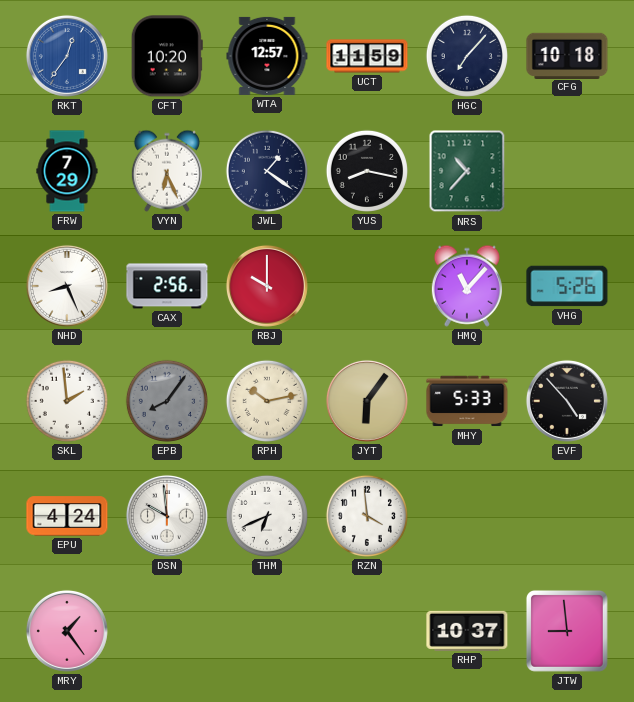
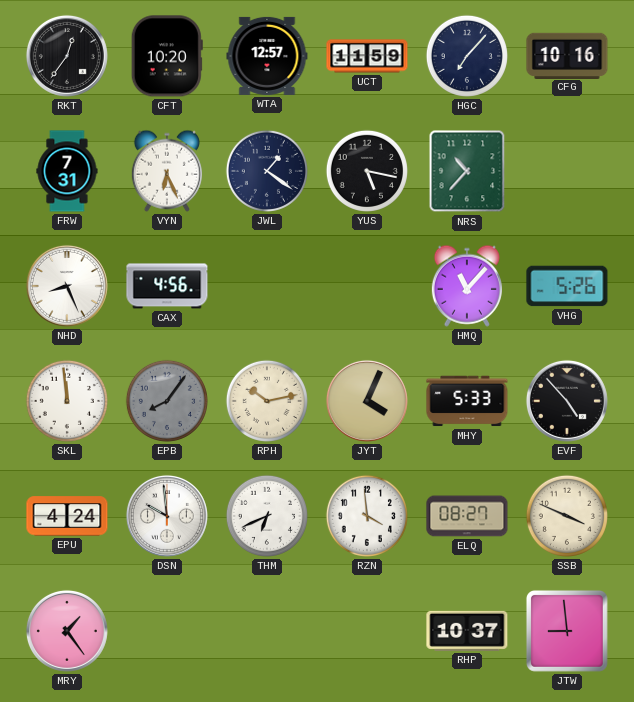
RKT dial: blue -> black (67, 56)
CFG: 10:18 -> 10:16 (567, 55)
FRW: 7:29 -> 7:31 (67, 171)
YUS: 8:17 -> 5:17 (367, 171)
CAX: 2:56 -> 4:56 (167, 286)
RBJ: 10:00 -> none (267, 286)
SKL: 1:59 -> 11:59 (67, 401)
JYT: 6:06 -> 4:04 (367, 401)
ELQ: none -> 08:27 (467, 516)
SSB: none -> 3:49 (567, 516)
